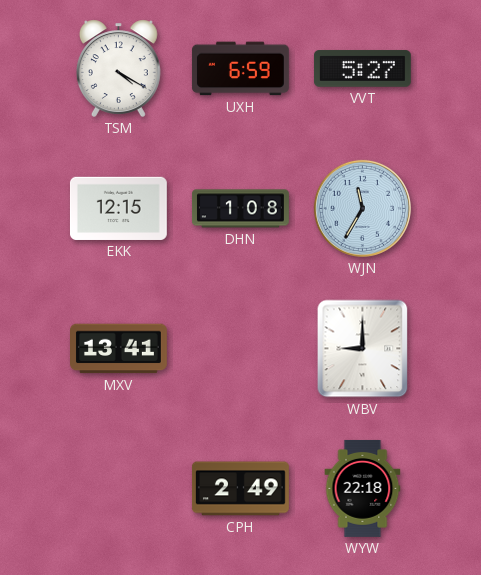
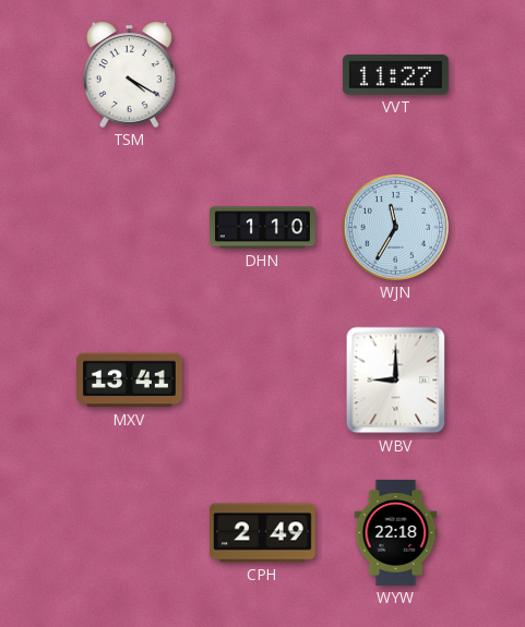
UXH: 6:59 -> none (240, 69)
VVT: 5:27 -> 11:27 (395, 75)
EKK: 12:15 -> none (118, 208)
DHN: 1:08 -> 1:10 (263, 228)
